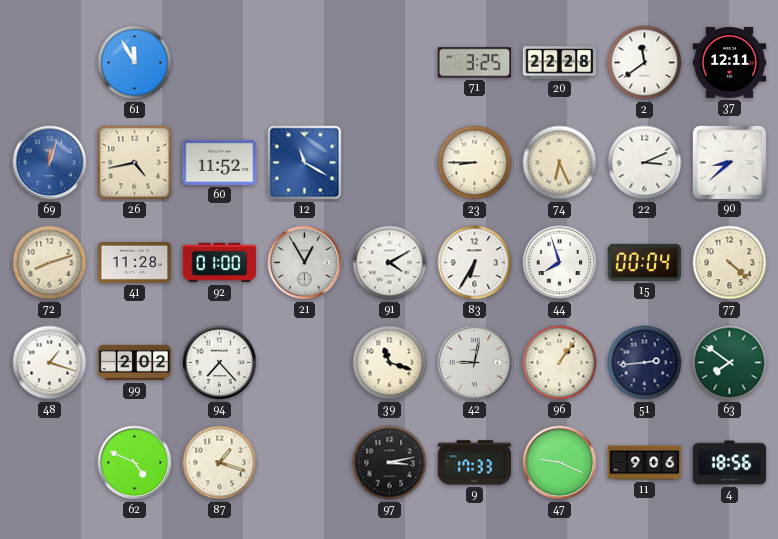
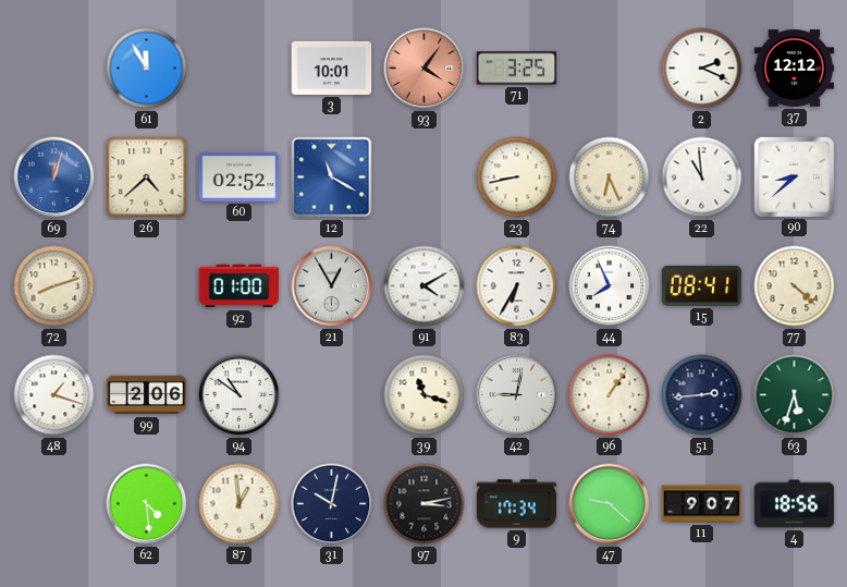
3: none -> 10:01 (332, 68)
93: none -> 4:06 (425, 69)
20: 22:28 -> none (560, 63)
2: 11:39 -> 2:19 (702, 69)
37: 12:11 -> 12:12 (795, 69)
26: 4:43 -> 4:38 (147, 178)
60: 11:52 -> 02:52 (240, 176)
23: 8:45 -> 8:43 (517, 178)
22: 3:11 -> 10:59 (702, 178)
41: 11:28 -> none (135, 262)
44: 7:57 -> 7:56 (610, 286)
15: 00:04 -> 08:41 (702, 285)
99: 2:02 -> 2:06 (147, 395)
94: 7:23 -> 10:51 (240, 395)
63: 7:51 -> 5:33 (795, 395)
62: 4:49 -> 4:29 (147, 504)
87: 1:18 -> 12:59 (240, 504)
31: none -> 10:02 (332, 504)
9: 17:33 -> 17:34 (517, 504)
47: 9:19 -> 9:22 (610, 504)
11: 9:06 -> 9:07 (702, 504)
